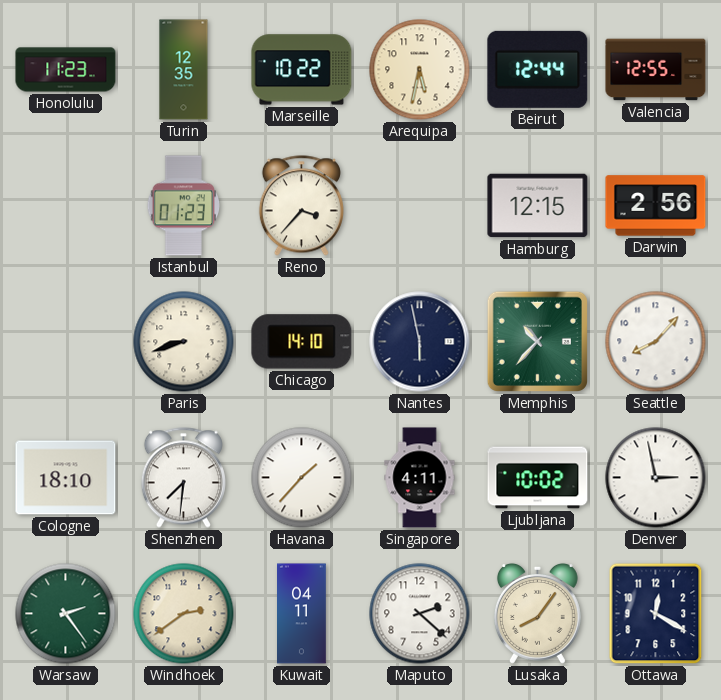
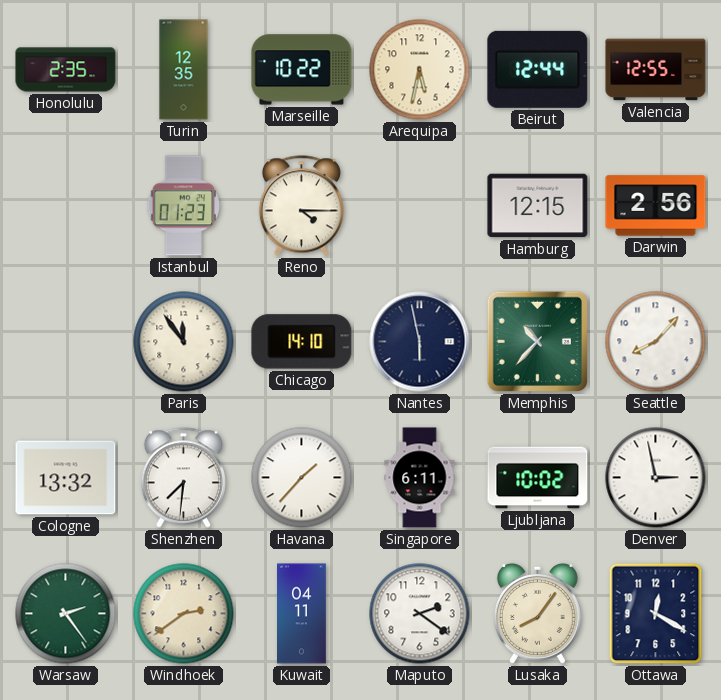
Honolulu: 11:23 -> 2:35 (66, 70)
Reno: 3:37 -> 4:15 (301, 206)
Paris: 8:42 -> 11:54 (184, 342)
Cologne: 18:10 -> 13:32 (66, 478)
Singapore: 4:11 -> 6:11 (420, 478)
Maputo: 2:22 -> 2:21 (420, 614)
